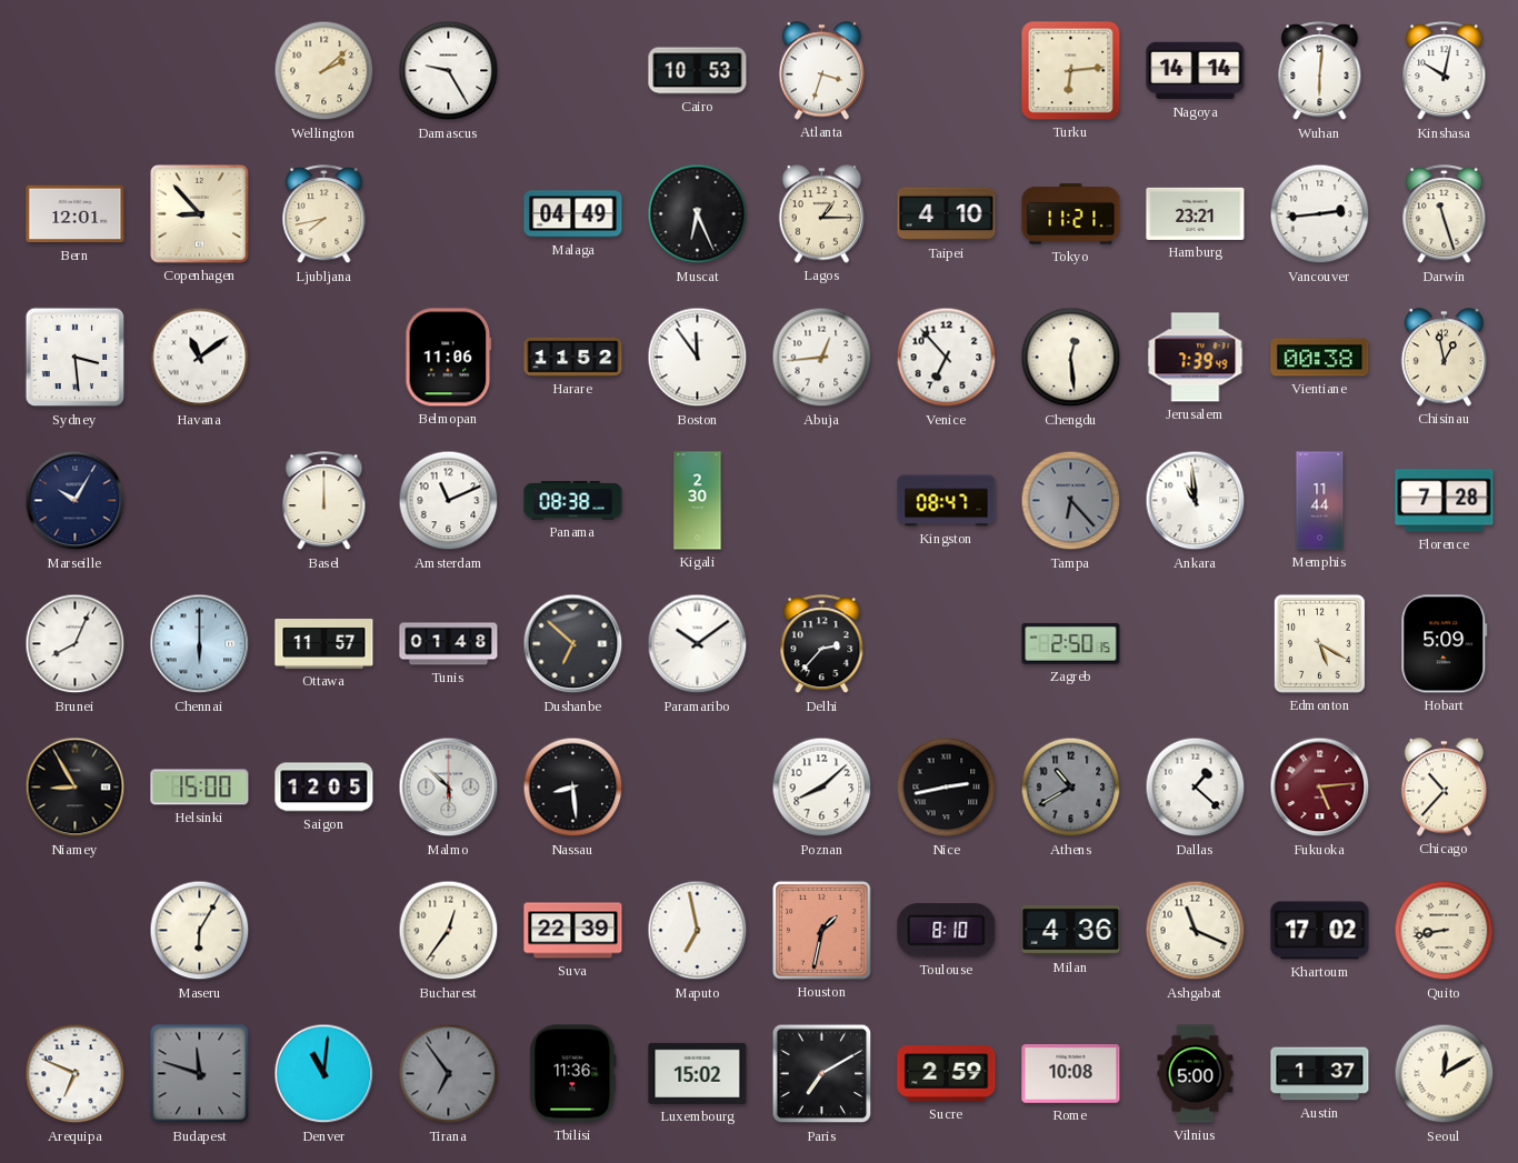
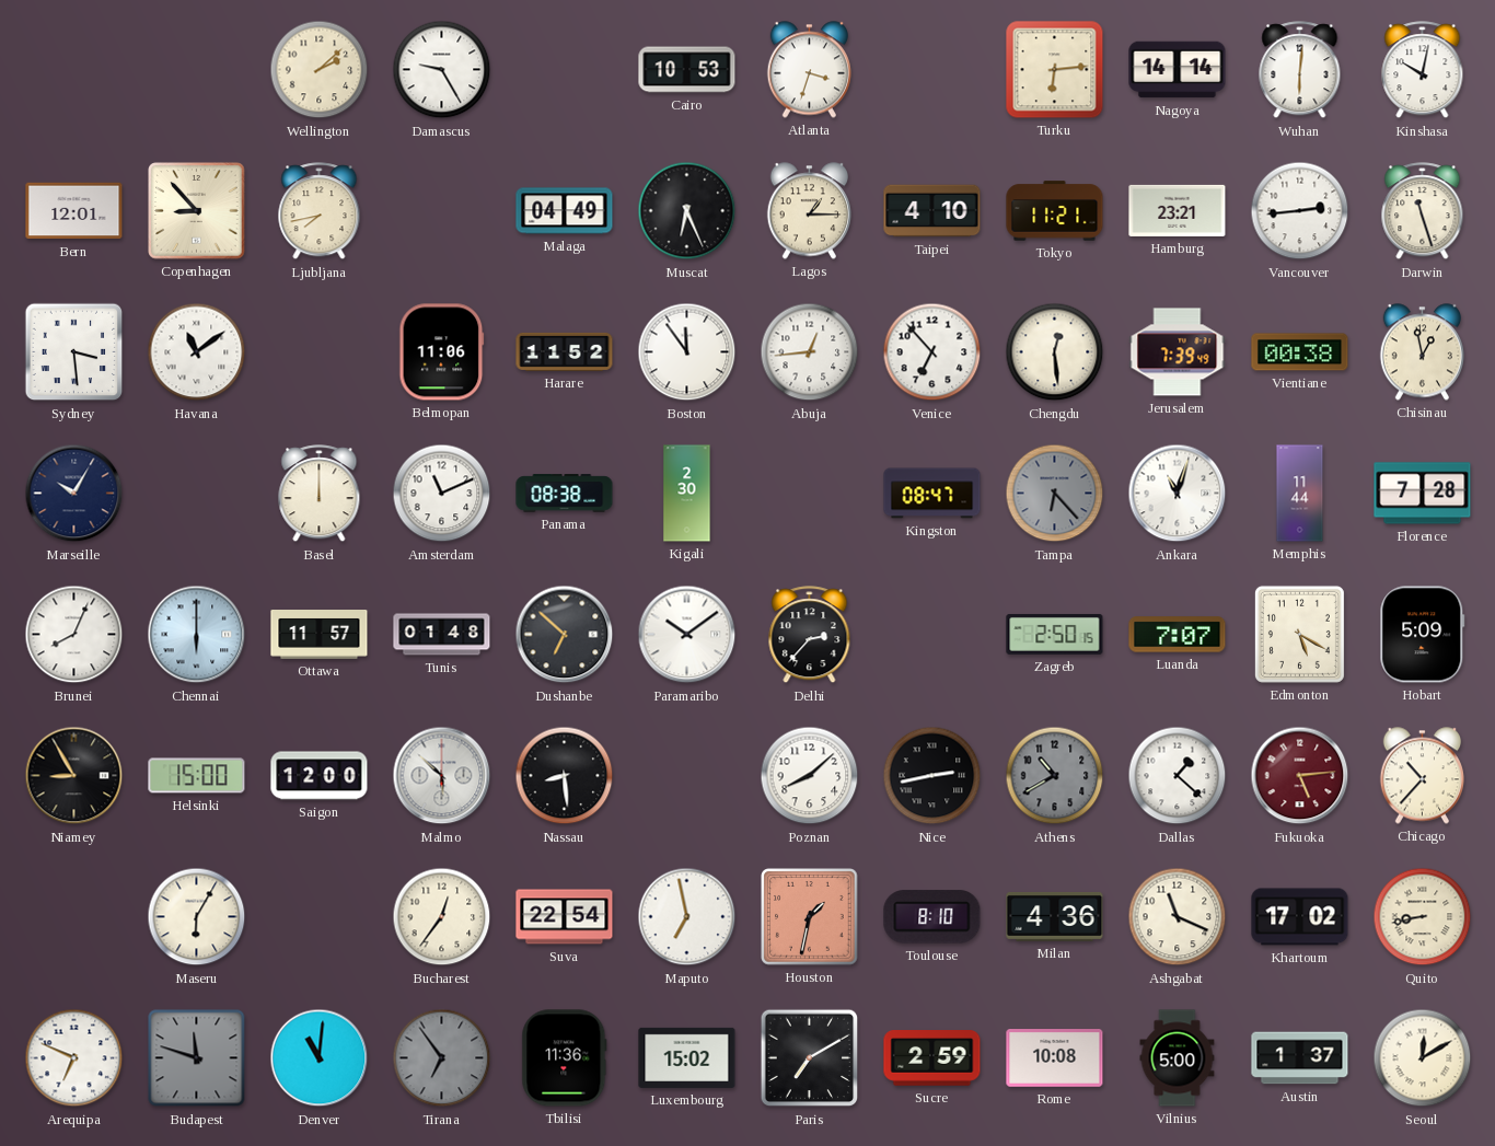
Ankara: 10:59 -> 11:03 (1178, 494)
Luanda: none -> 7:07 (1178, 635)
Saigon: 12:05 -> 12:00 (320, 776)
Suva: 22:39 -> 22:54 (565, 917)
